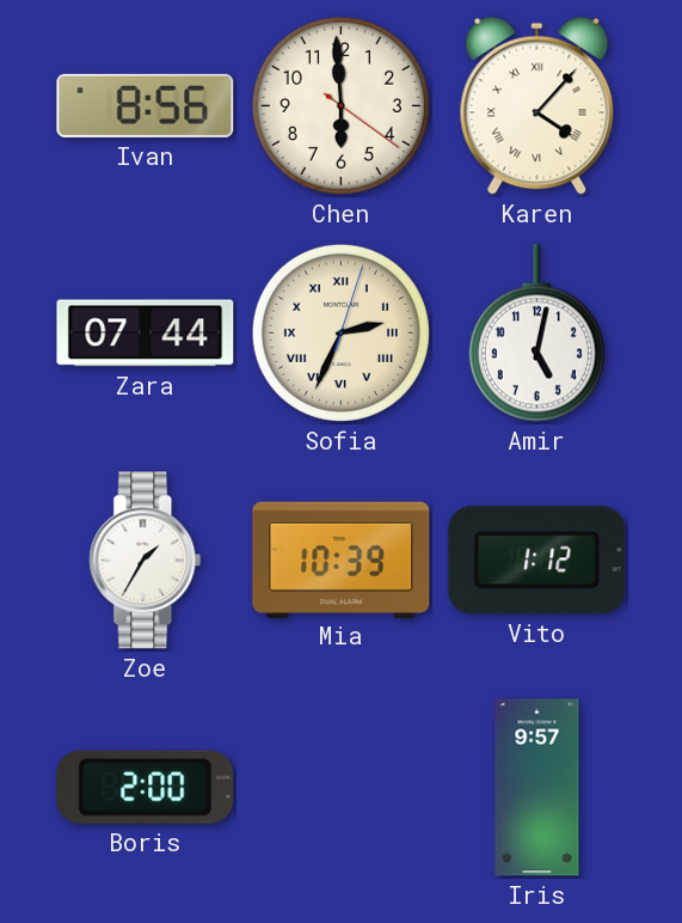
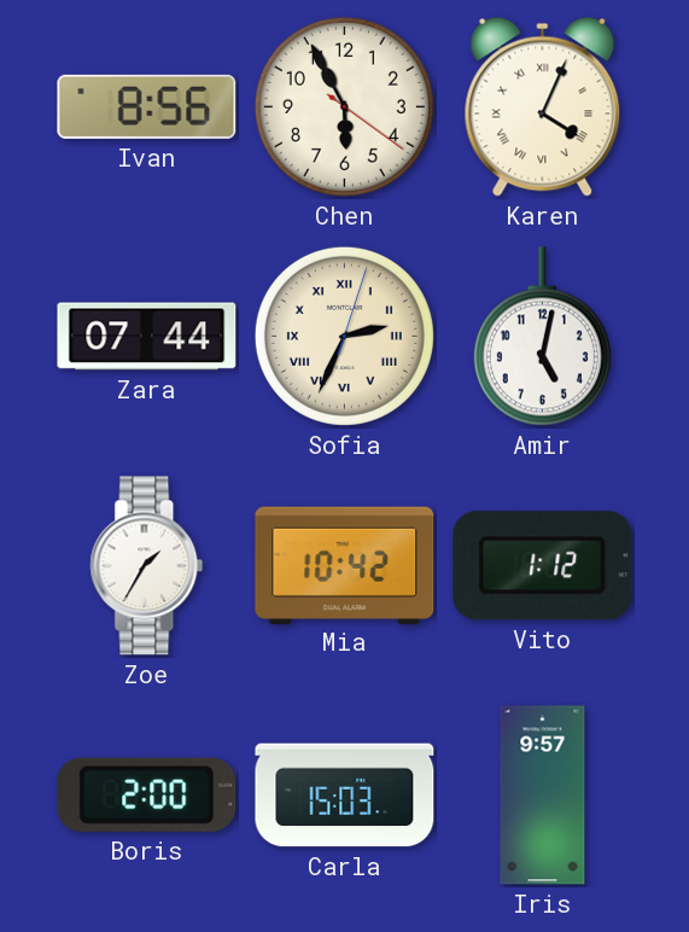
Chen: 5:59 -> 5:55 (344, 106)
Karen: 4:07 -> 4:04 (543, 106)
Mia: 10:39 -> 10:42 (345, 565)
Carla: none -> 15:03 (345, 796)
